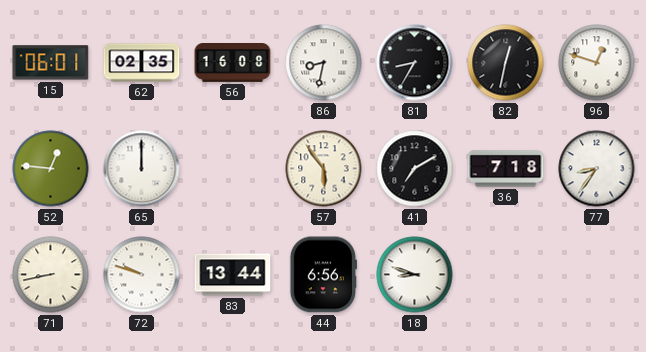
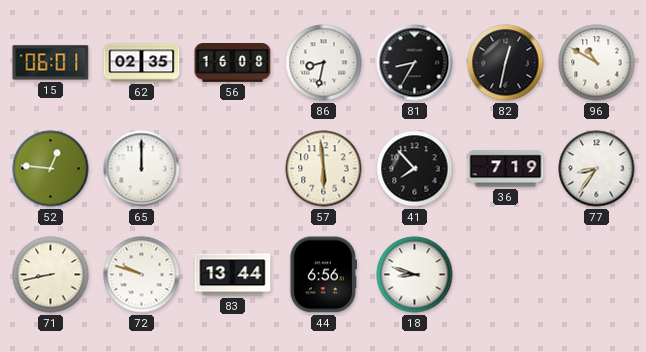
96: 12:48 -> 10:50 (597, 63)
57: 5:54 -> 5:59 (324, 169)
41: 7:10 -> 7:53 (415, 169)
36: 7:18 -> 7:19 (506, 169)
